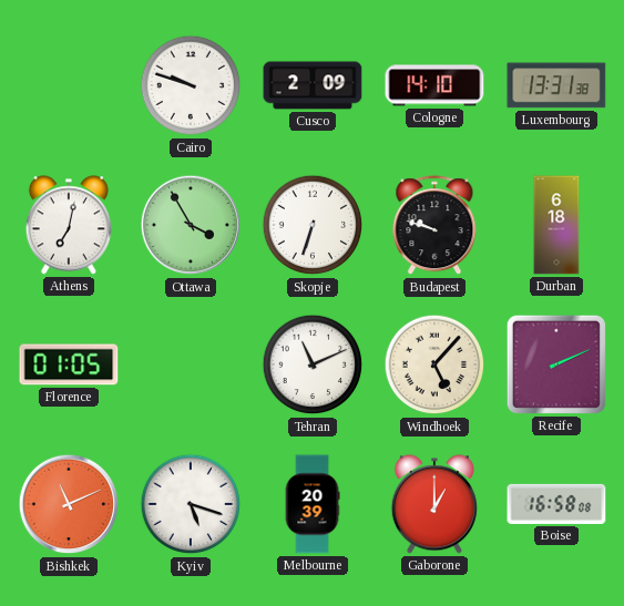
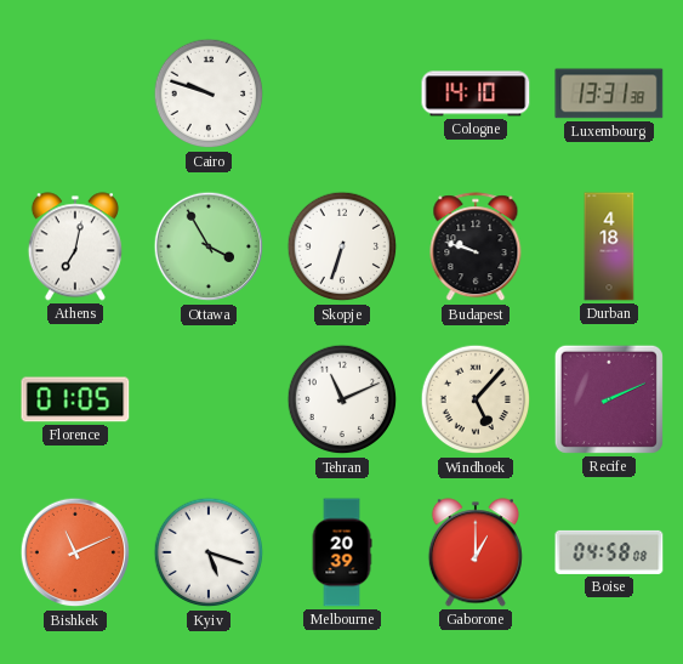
Cusco: 2:09 -> none (313, 85)
Durban: 6:18 -> 4:18 (609, 246)
Boise: 16:58 -> 04:58 (609, 552)
